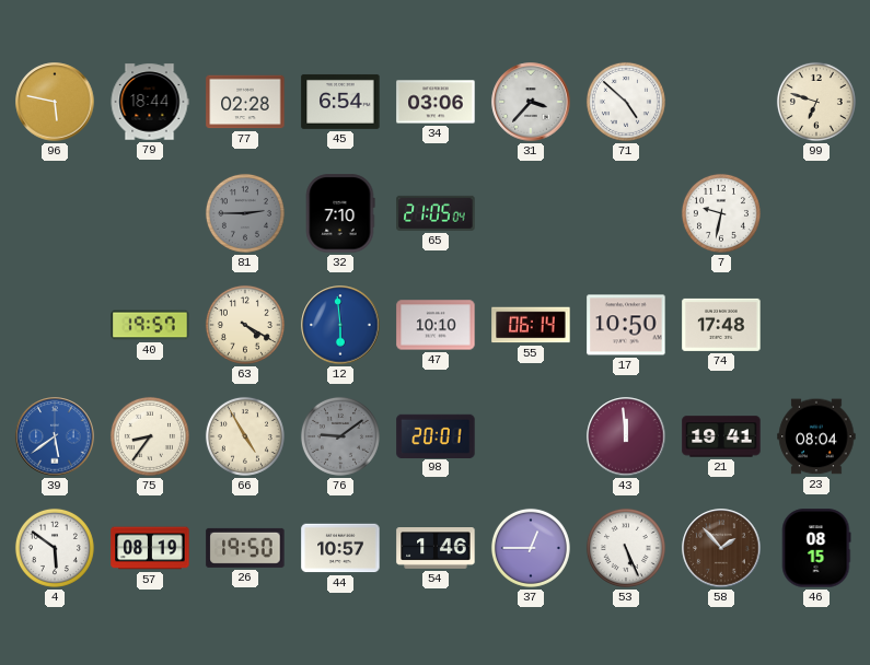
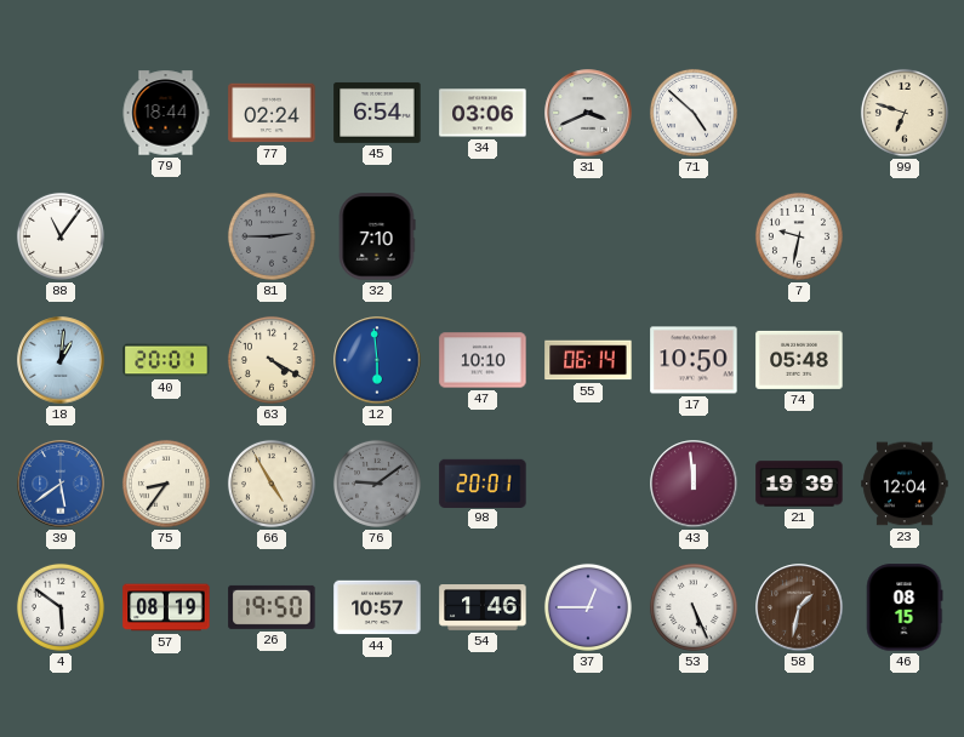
96: 5:47 -> none (55, 102)
77: 02:28 -> 02:24 (272, 113)
31: 3:37 -> 3:41 (588, 113)
88: none -> 11:06 (61, 236)
65: 21:05 -> none (436, 213)
18: none -> 1:01 (61, 360)
40: 19:57 -> 20:01 (166, 360)
74: 17:48 -> 05:48 (799, 360)
21: 19:41 -> 19:39 (799, 484)
23: 08:04 -> 12:04 (905, 484)
58: 1:53 -> 1:32 (799, 607)
